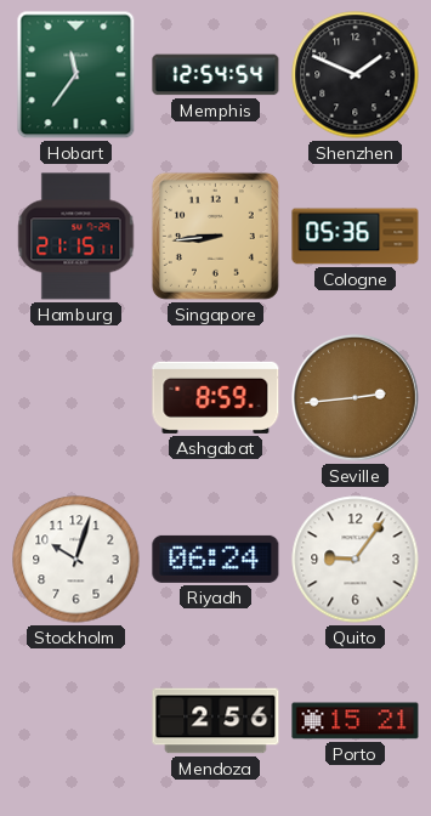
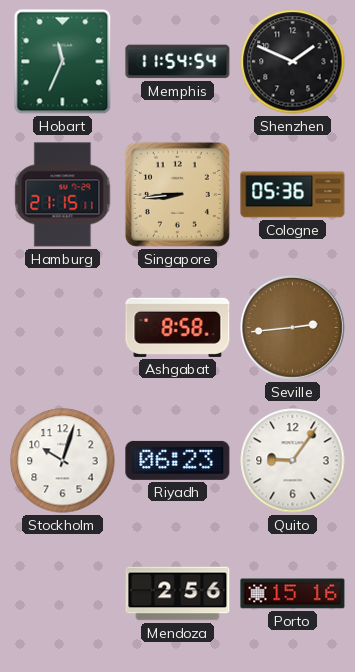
Hobart: 11:36 -> 11:34 (63, 62)
Memphis: 12:54 -> 11:54 (178, 62)
Ashgabat: 8:59 -> 8:58 (178, 327)
Riyadh: 06:24 -> 06:23 (178, 460)
Porto: 15:21 -> 15:16 (293, 594)
